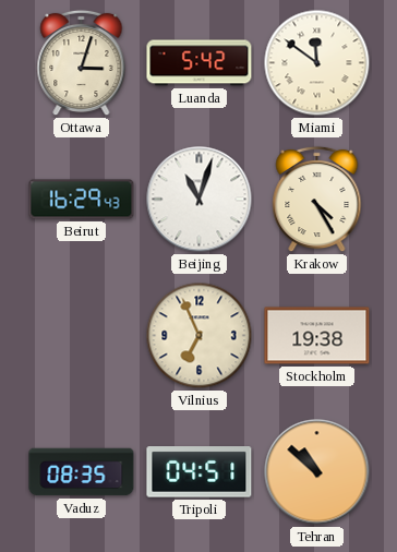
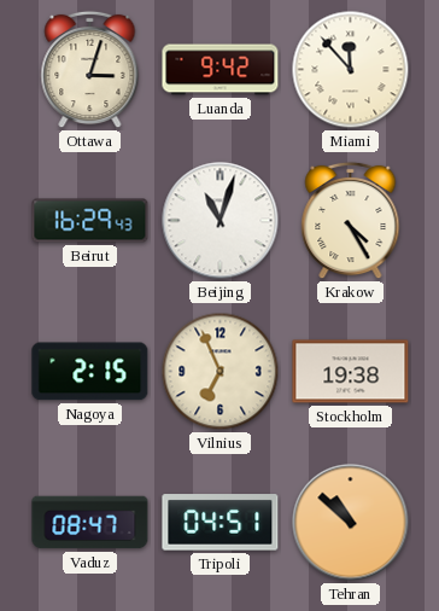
Luanda: 5:42 -> 9:42 (221, 70)
Miami: 11:51 -> 11:53 (351, 70)
Nagoya: none -> 2:15 (90, 372)
Vaduz: 08:35 -> 08:47 (90, 523)
